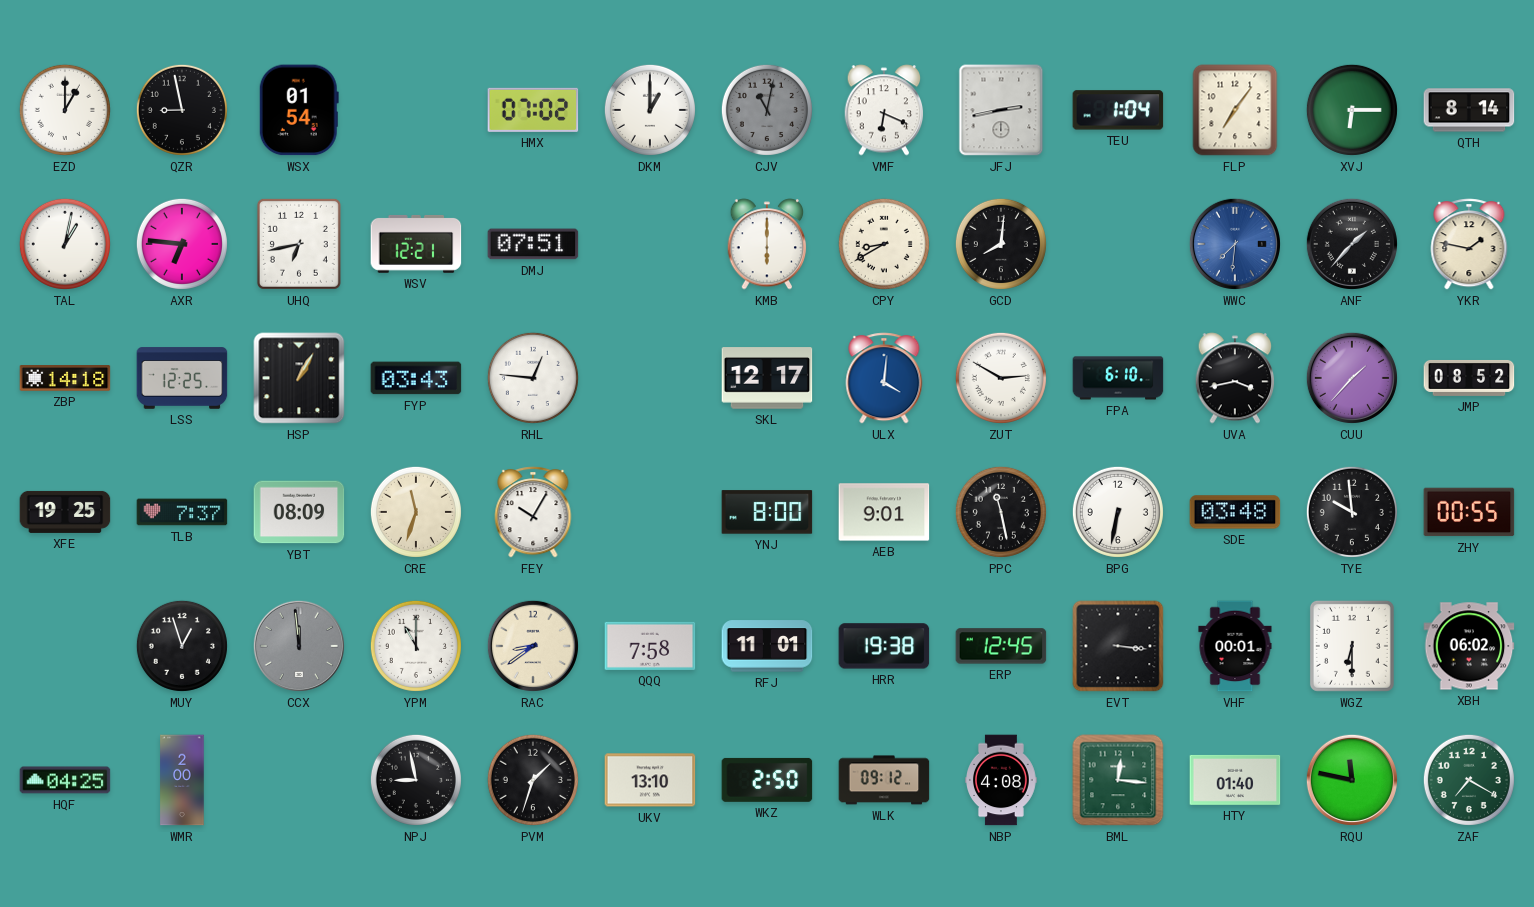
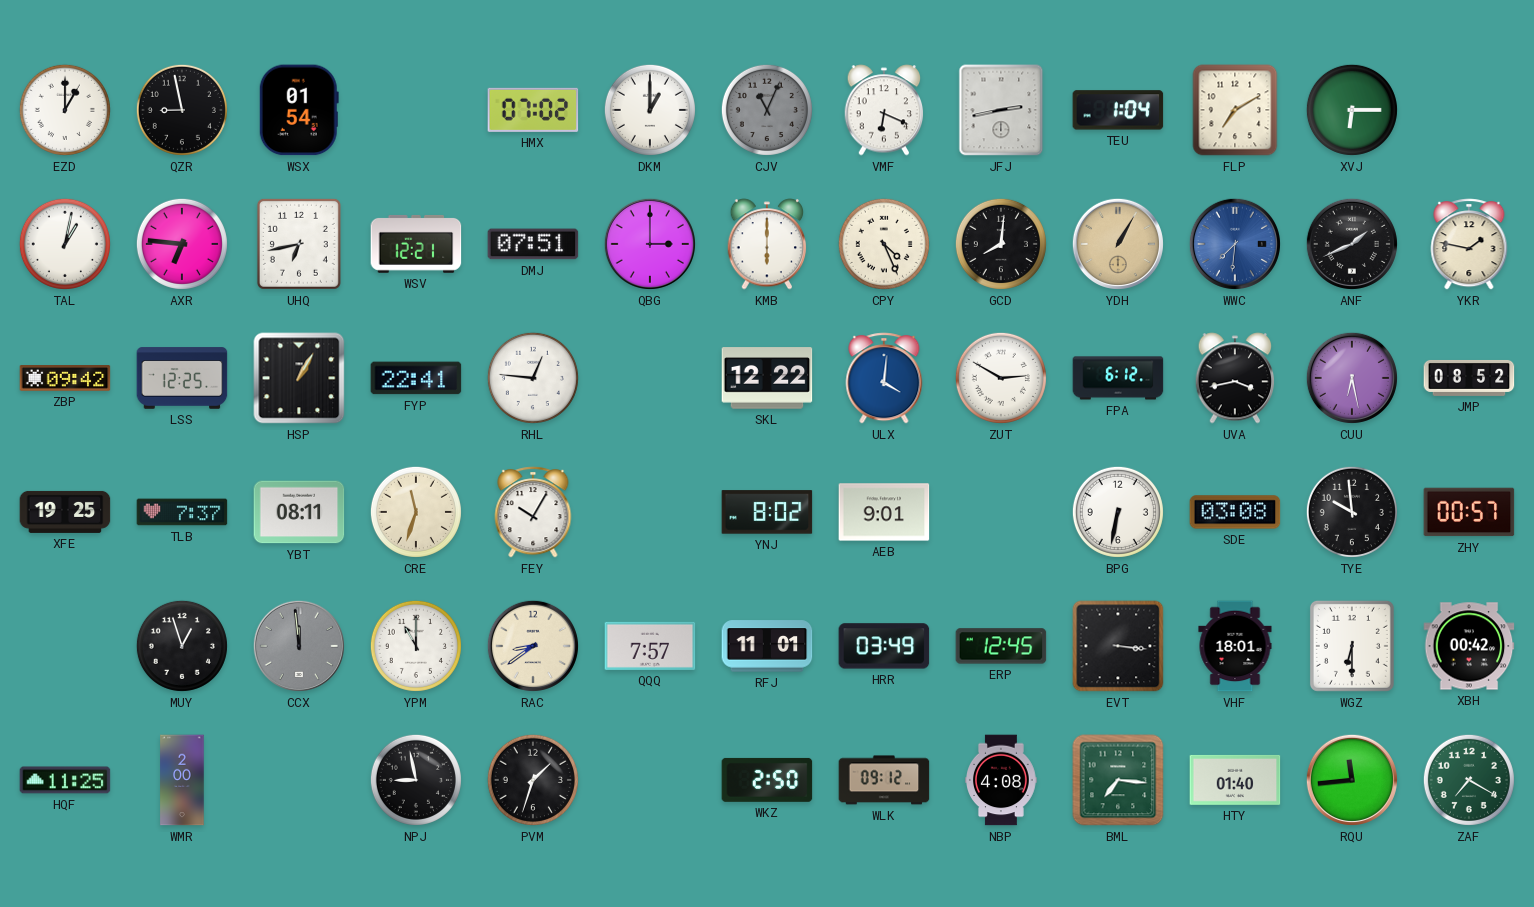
CJV: 11:02 -> 11:04 (767, 110)
FLP: 7:06 -> 7:10 (1235, 110)
QTH: 8:14 -> none (1469, 110)
QBG: none -> 3:00 (650, 244)
CPY: 8:40 -> 4:26 (884, 244)
YDH: none -> 1:05 (1118, 244)
ANF: 1:37 -> 1:41 (1352, 244)
ZBP: 14:18 -> 09:42 (65, 378)
FYP: 03:43 -> 22:41 (416, 378)
SKL: 12:17 -> 12:22 (767, 378)
FPA: 6:10 -> 6:12 (1118, 378)
CUU: 1:37 -> 6:28 (1352, 378)
YBT: 08:09 -> 08:11 (299, 512)
YNJ: 8:00 -> 8:02 (767, 512)
PPC: 11:28 -> none (1001, 512)
SDE: 03:48 -> 03:08 (1235, 512)
ZHY: 00:55 -> 00:57 (1469, 512)
QQQ: 7:58 -> 7:57 (650, 646)
HRR: 19:38 -> 03:49 (884, 646)
VHF: 00:01 -> 18:01 (1235, 646)
XBH: 06:02 -> 00:42 (1469, 646)
HQF: 04:25 -> 11:25 (65, 780)
UKV: 13:10 -> none (650, 780)
BML: 12:16 -> 7:16 (1118, 780)
RQU: 11:47 -> 11:44 (1352, 780)
